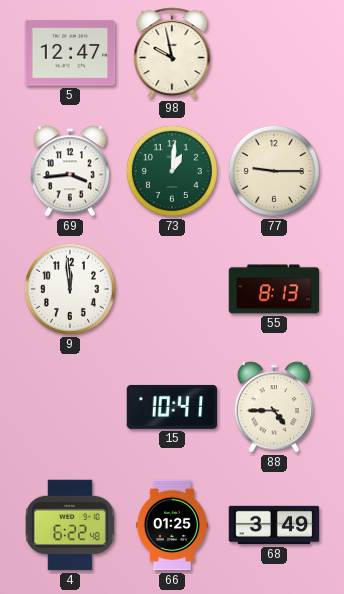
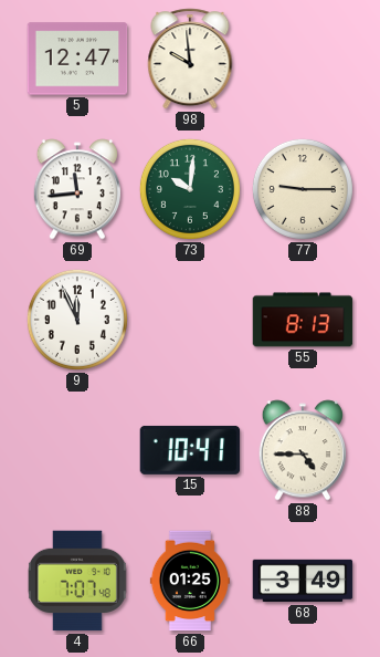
98: 9:58 -> 9:59 (190, 59)
69: 3:44 -> 11:44 (76, 189)
73: 1:01 -> 10:01 (190, 189)
9: 11:59 -> 11:56 (77, 320)
4: 6:22 -> 7:07 (77, 581)
